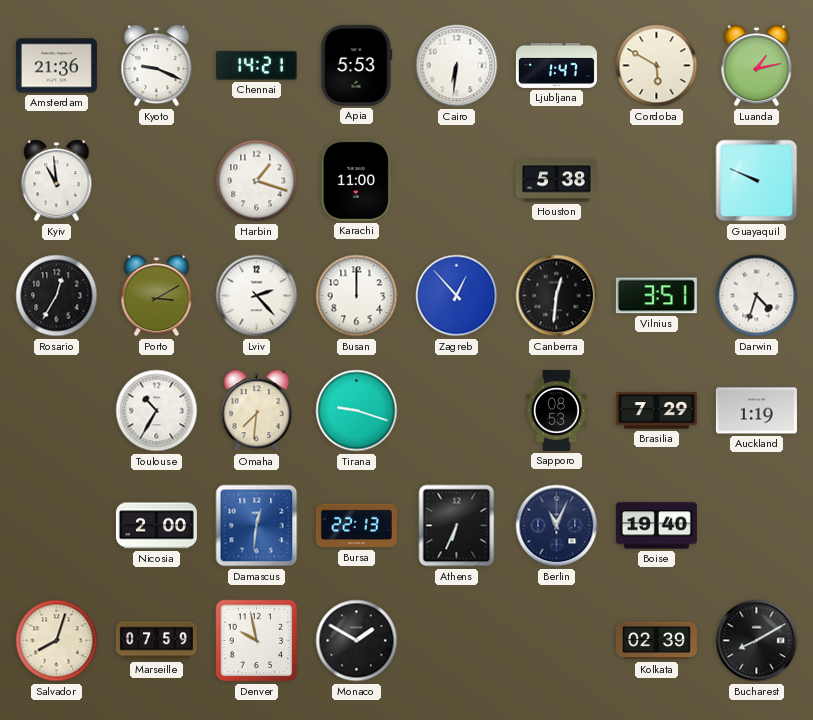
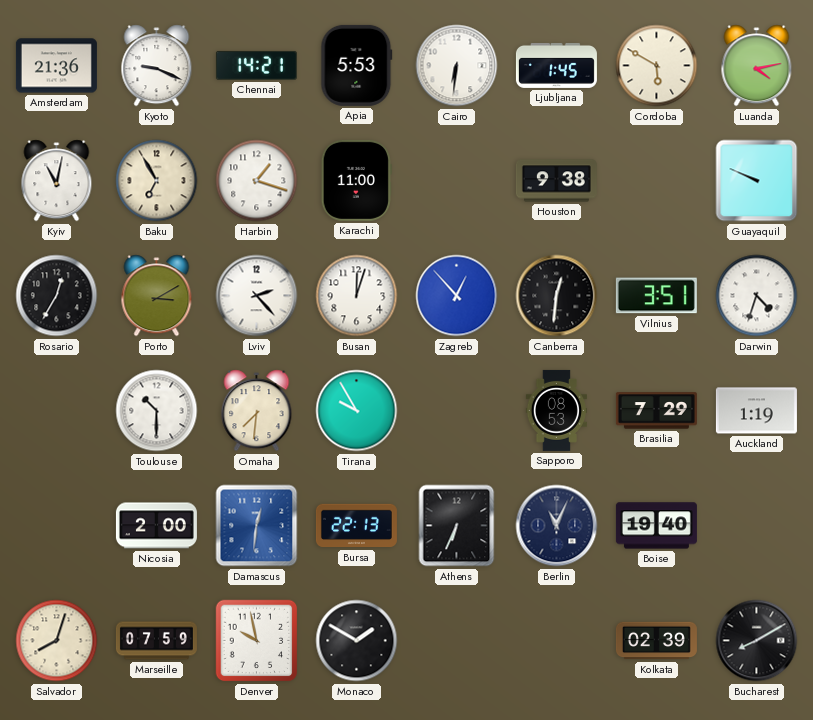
Ljubljana: 1:47 -> 1:45 (556, 65)
Luanda: 1:13 -> 4:13 (757, 66)
Kyiv: 10:59 -> 11:02 (57, 181)
Baku: none -> 6:55 (157, 181)
Houston: 5:38 -> 9:38 (556, 181)
Busan: 12:00 -> 12:03 (357, 296)
Toulouse: 10:35 -> 10:30 (157, 411)
Tirana: 9:18 -> 9:55 (357, 411)
